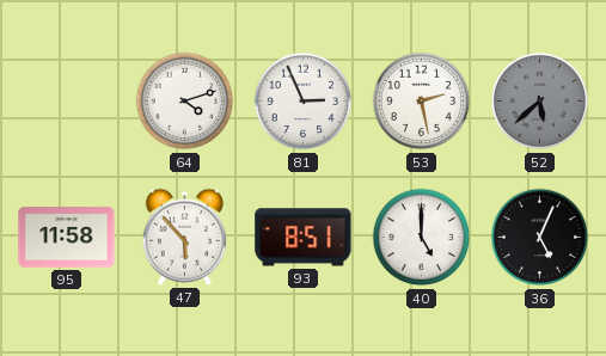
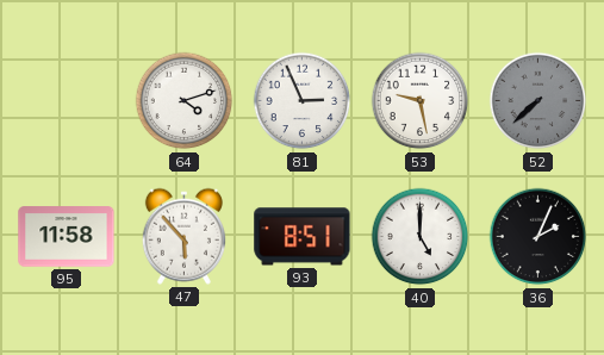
53: 2:28 -> 9:28 (421, 101)
52: 5:38 -> 7:38 (538, 101)
36: 5:04 -> 2:04 (538, 237)
